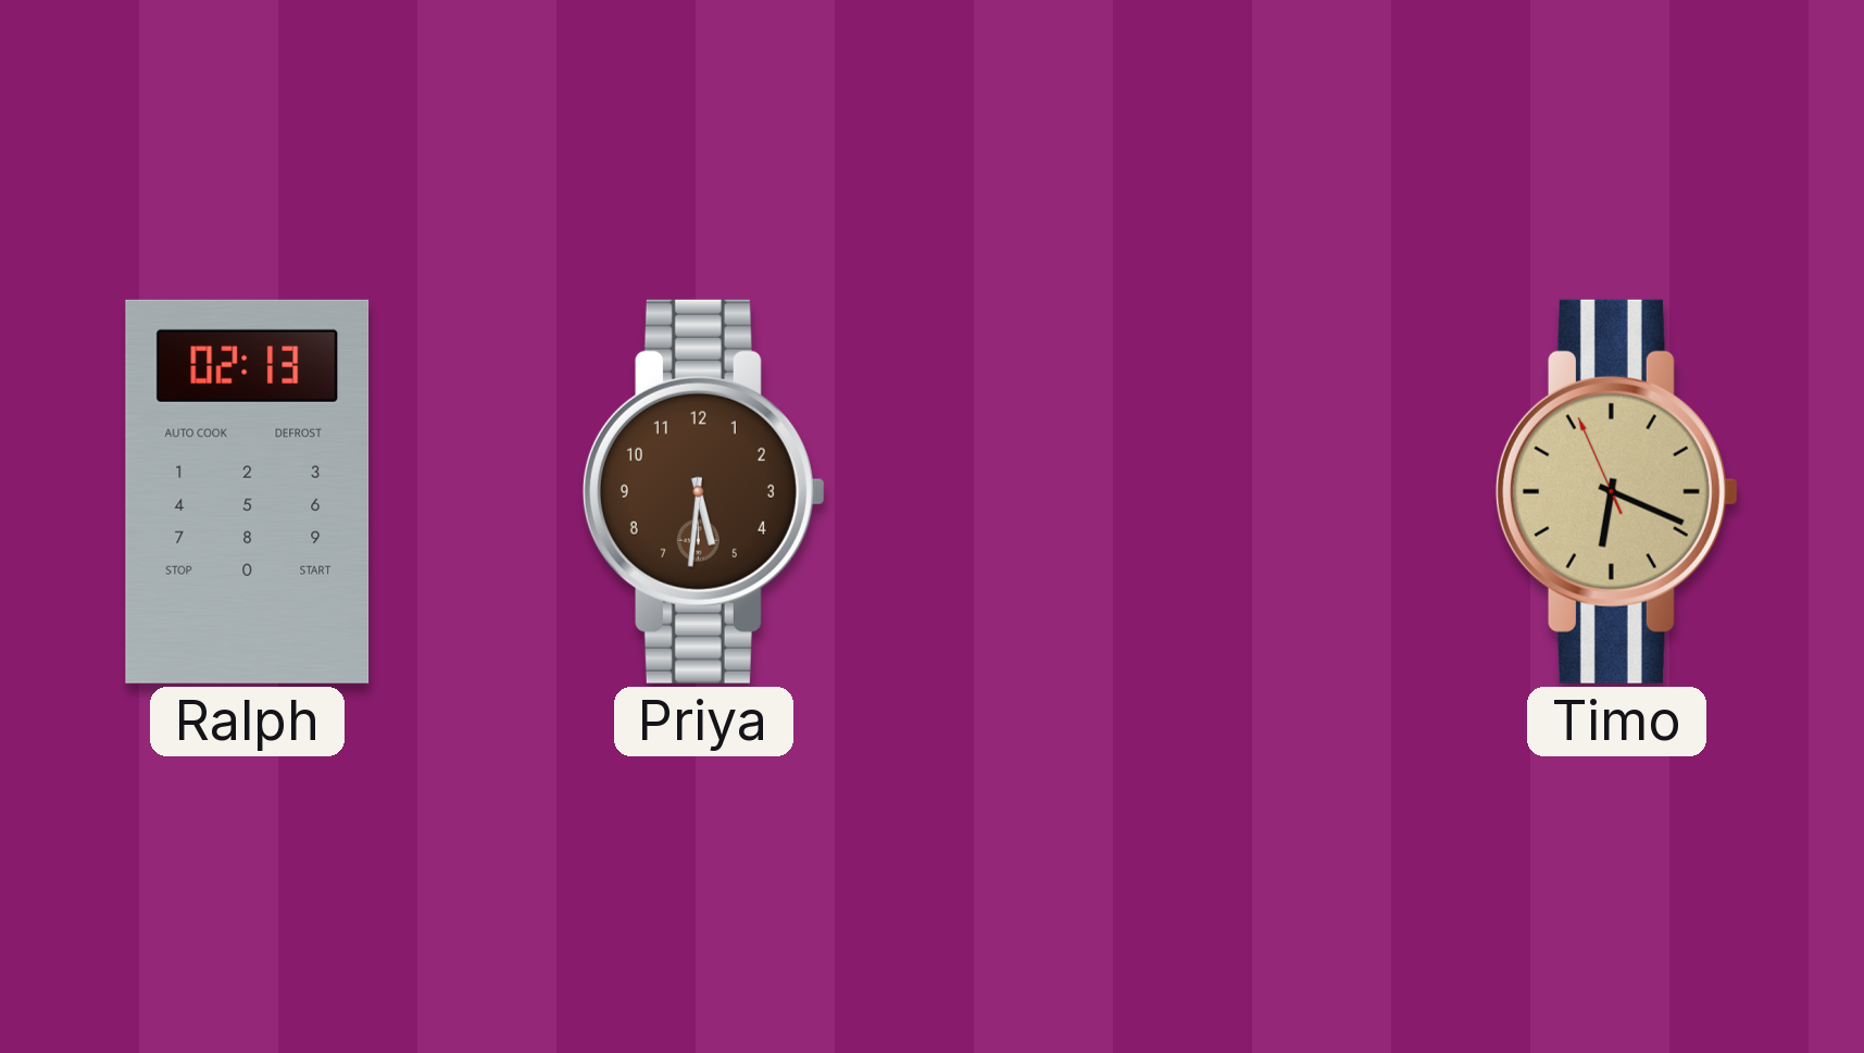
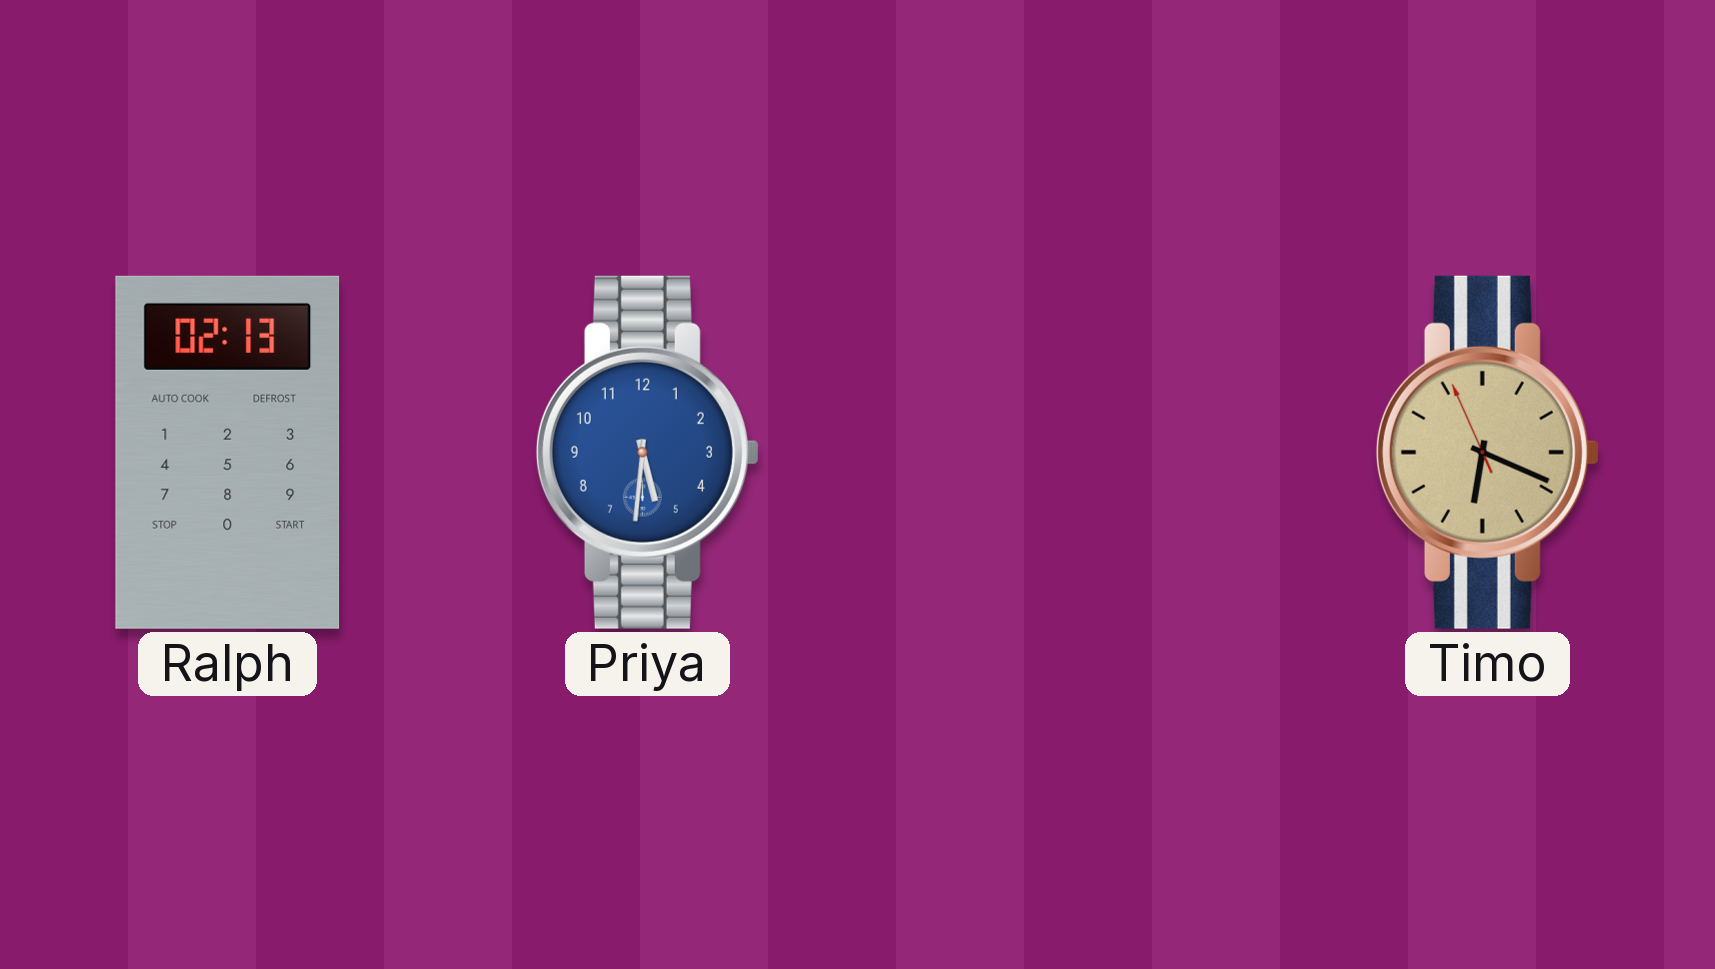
Priya dial: brown -> blue (647, 452)
